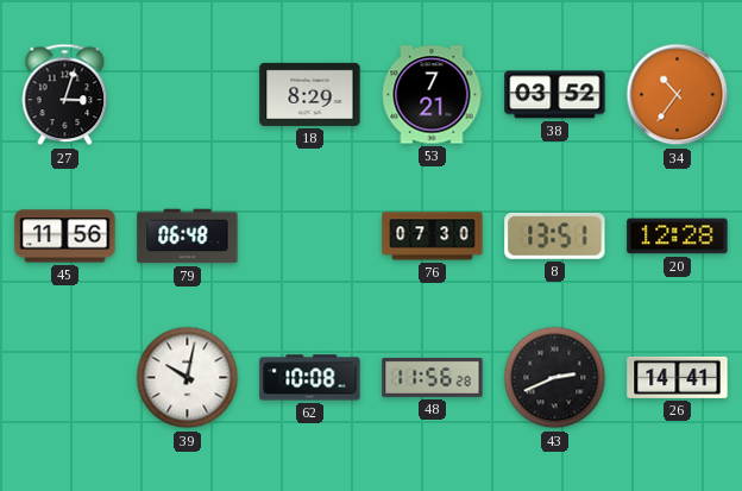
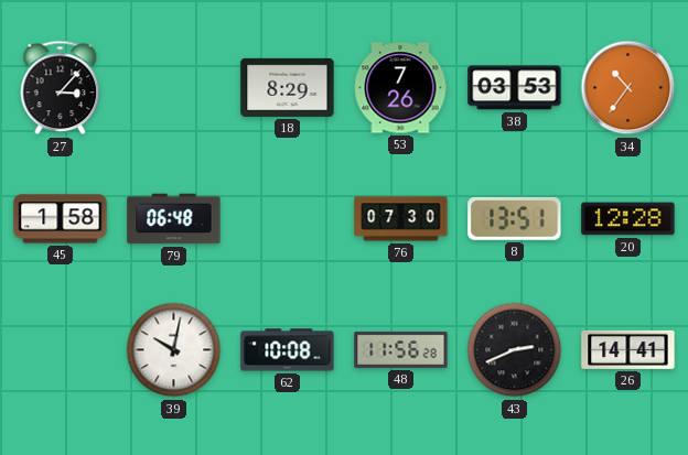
27: 3:03 -> 3:07 (61, 88)
53: 7:21 -> 7:26 (400, 88)
38: 03:52 -> 03:53 (515, 88)
45: 11:56 -> 1:58 (61, 219)
